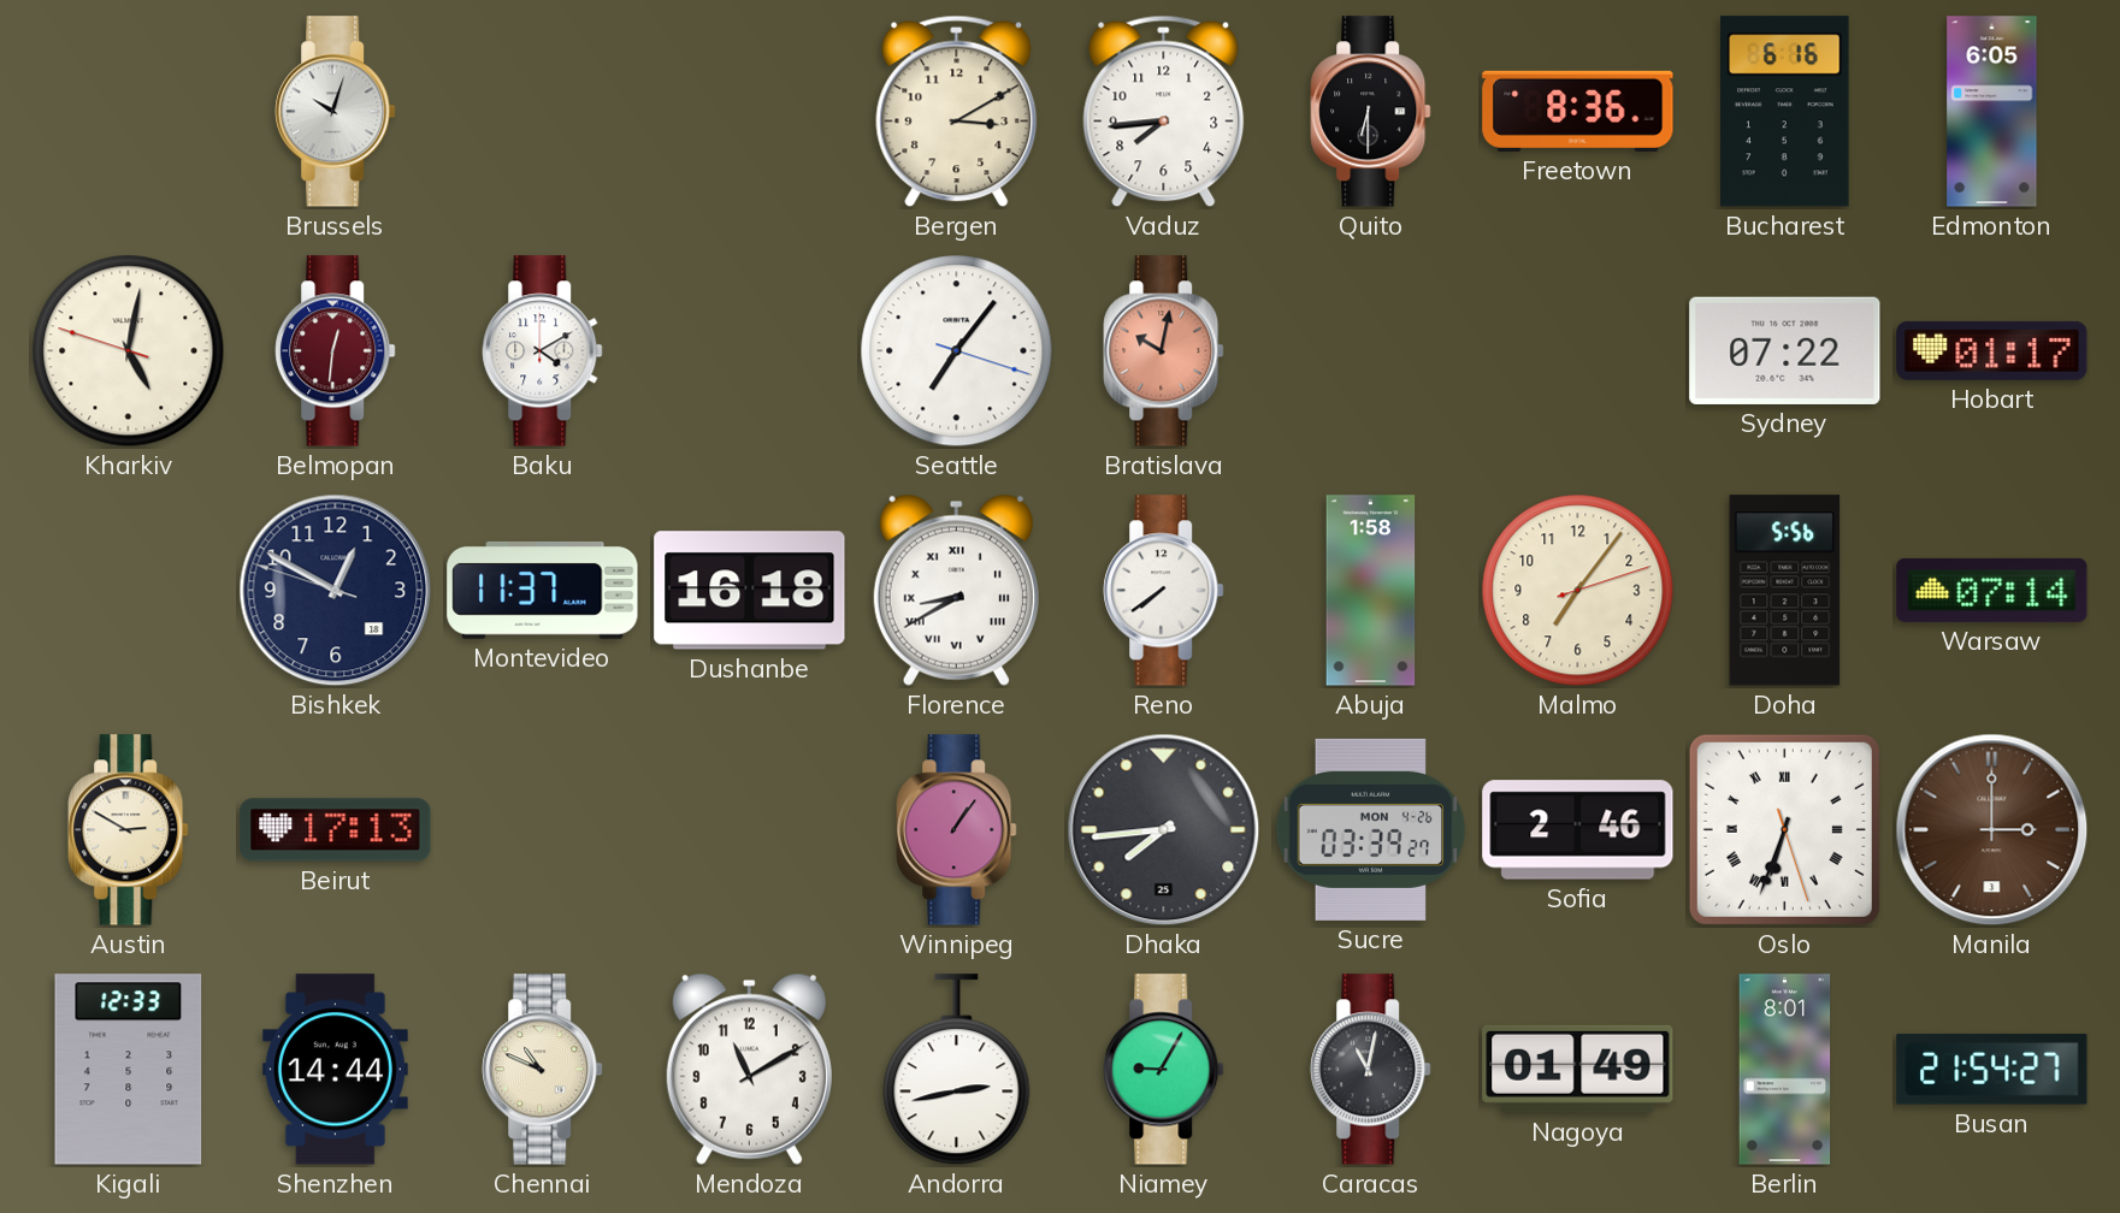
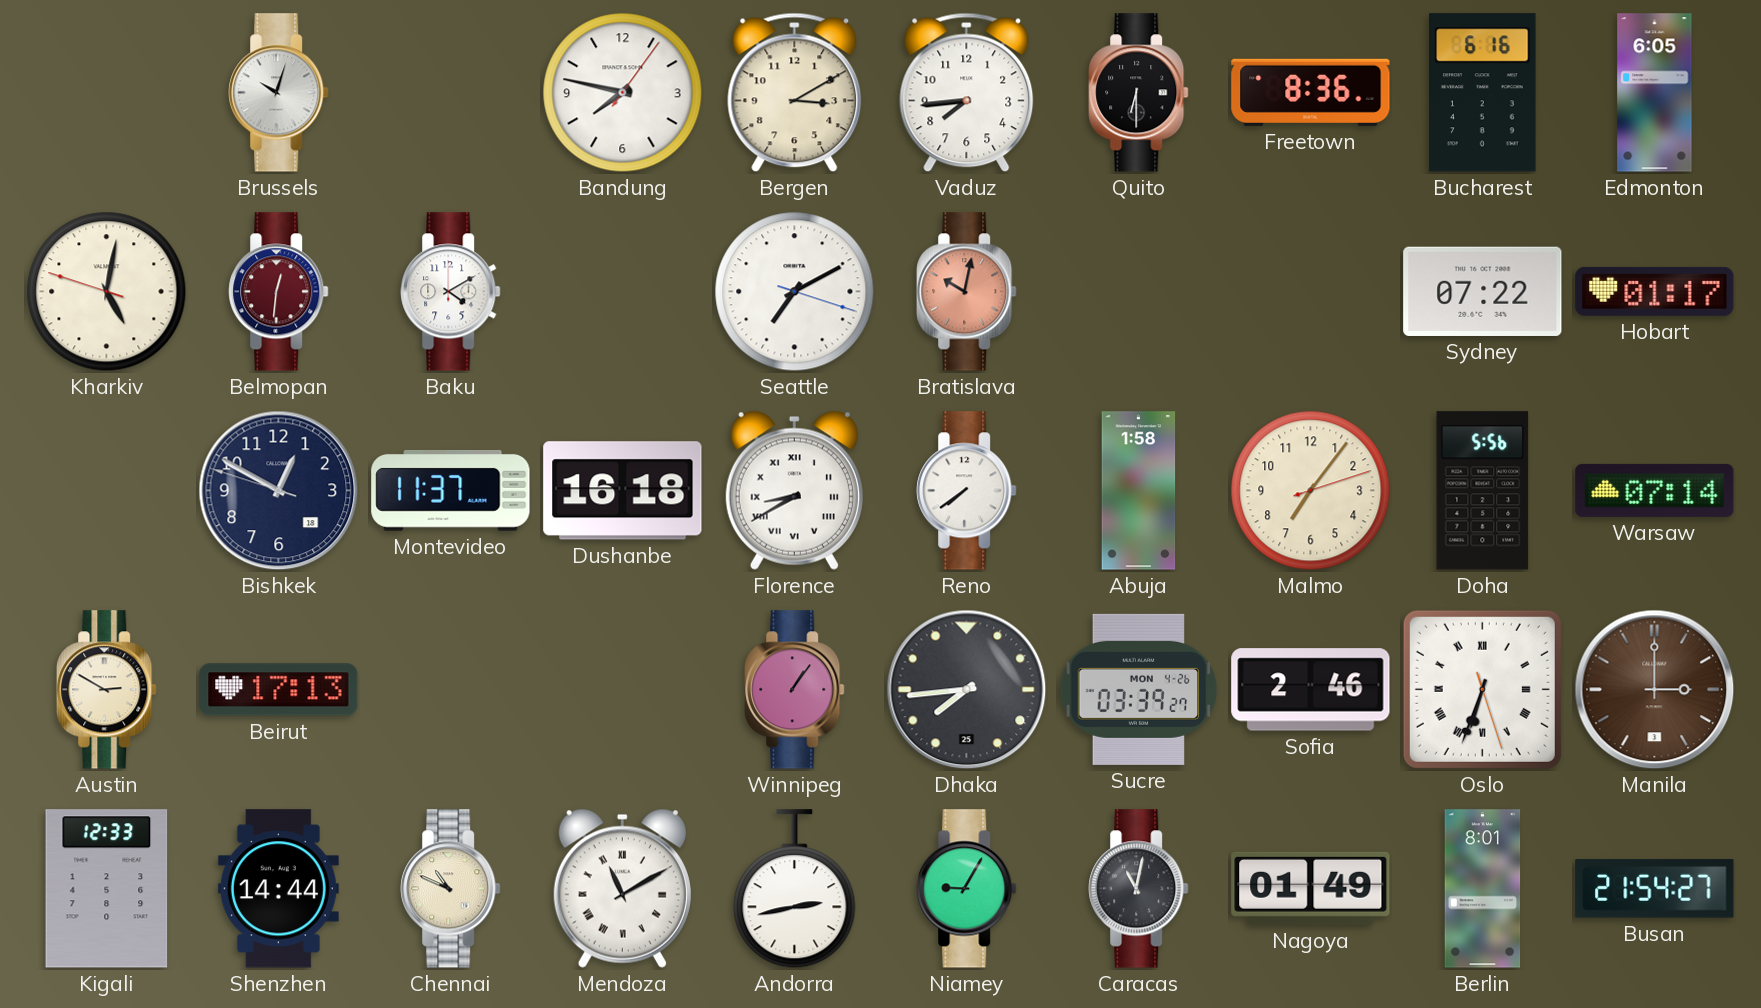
Bandung: none -> 7:47 (623, 93)
Seattle: 7:06 -> 7:10 (795, 292)
Mendoza numerals: Arabic -> Roman (622, 888)
